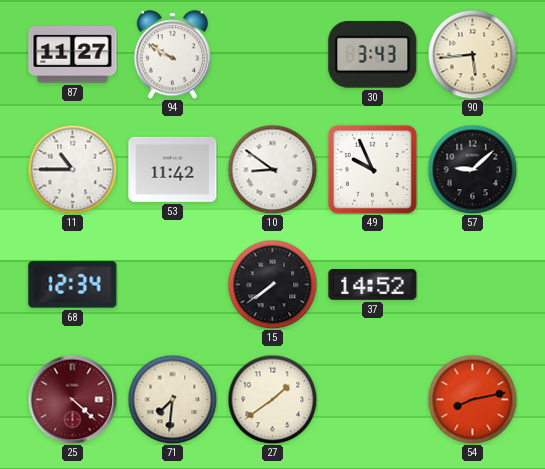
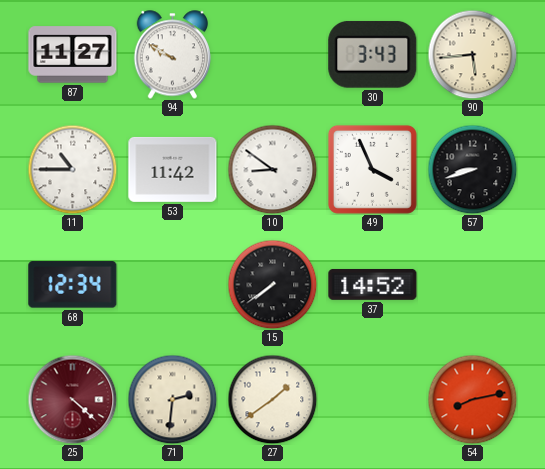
49: 9:56 -> 3:56 (372, 169)
57: 9:08 -> 8:42 (472, 169)
71: 7:31 -> 2:31 (172, 399)
